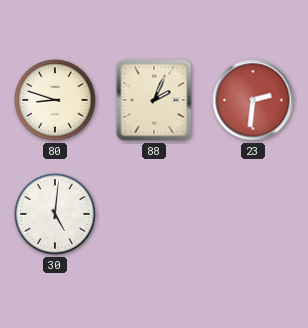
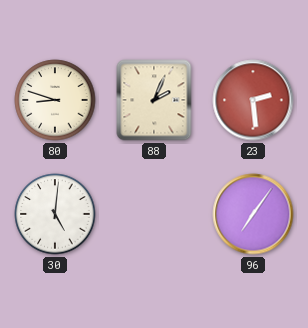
23: 2:31 -> 2:29 (253, 100)
96: none -> 7:06 (253, 214)
